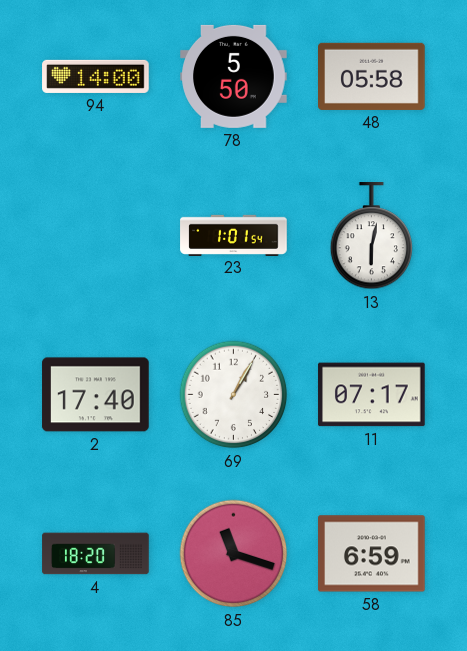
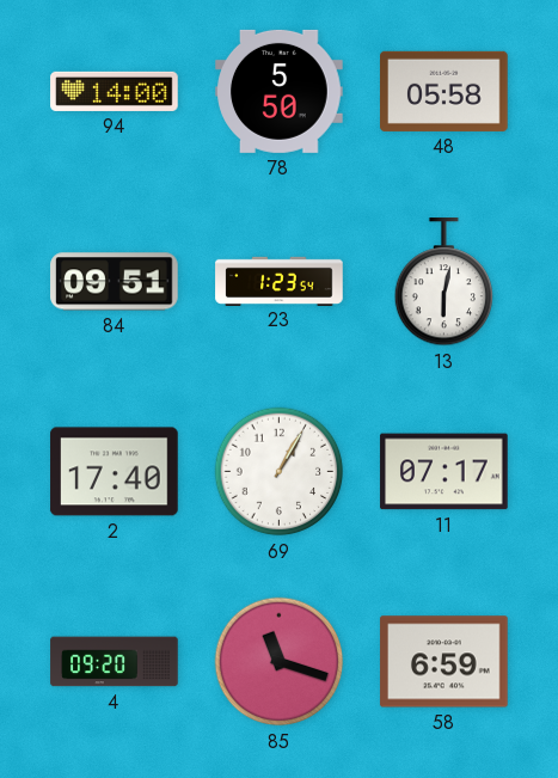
84: none -> 09:51 (115, 282)
23: 1:01 -> 1:23 (280, 281)
4: 18:20 -> 09:20 (115, 662)
